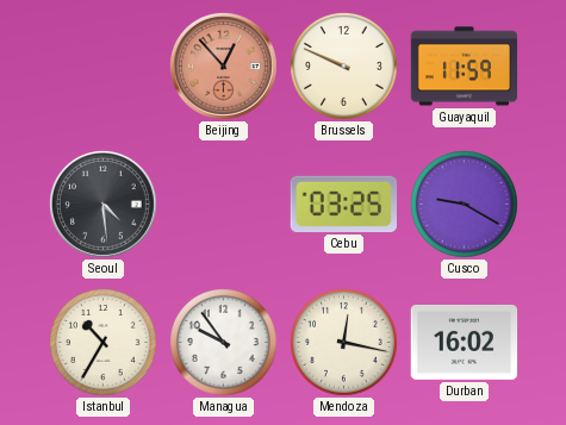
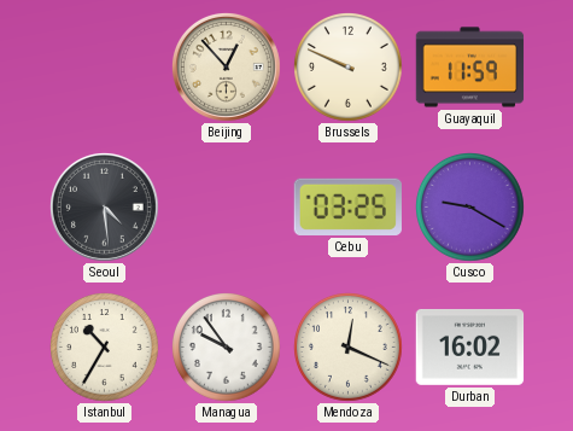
Beijing dial: salmon -> cream (227, 68)
Mendoza: 12:17 -> 12:19 (349, 348)
